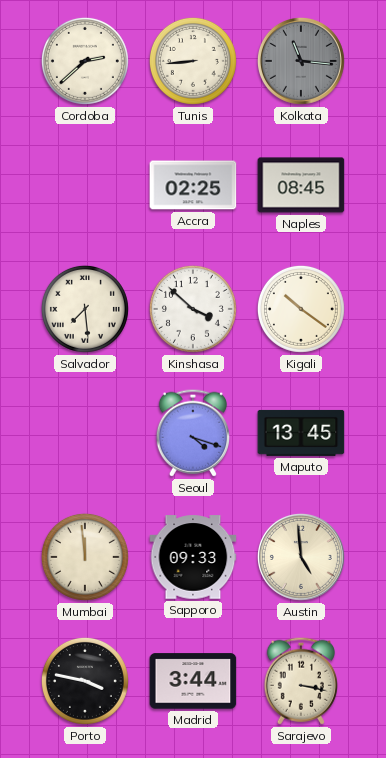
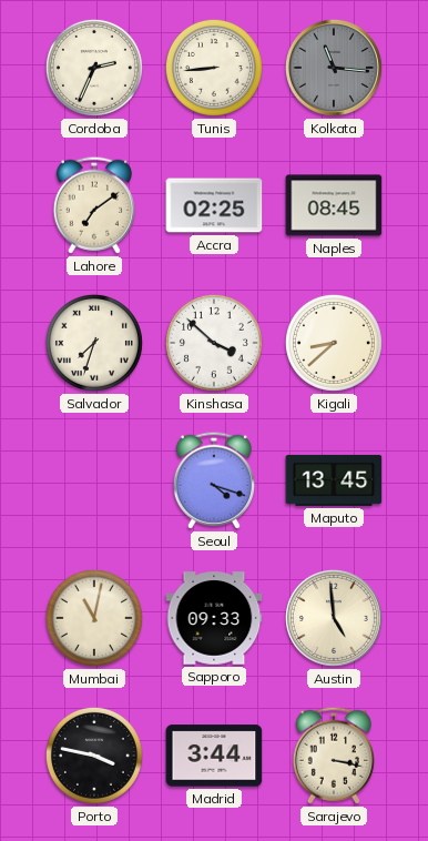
Cordoba: 2:38 -> 2:34 (94, 68)
Lahore: none -> 7:09 (94, 205)
Salvador: 7:29 -> 7:33 (94, 343)
Kigali: 10:21 -> 8:38 (334, 343)
Mumbai: 11:59 -> 11:02 (94, 618)
